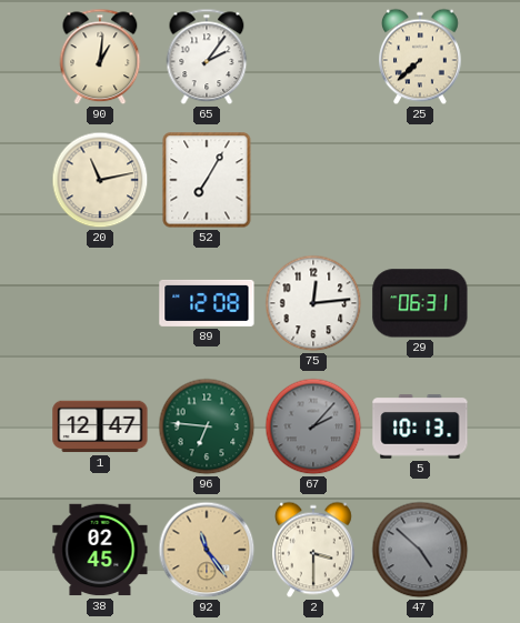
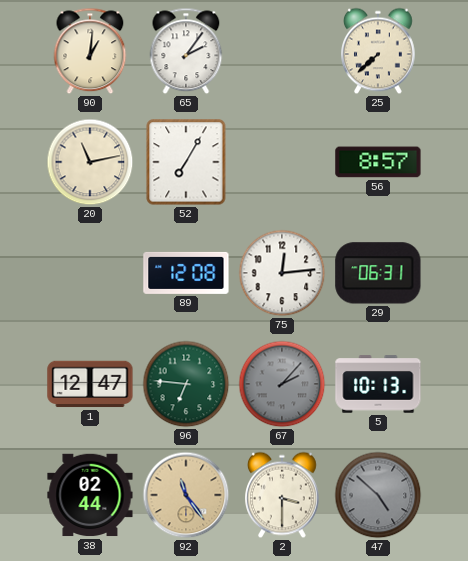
56: none -> 8:57 (378, 162)
38: 02:45 -> 02:44 (90, 495)
